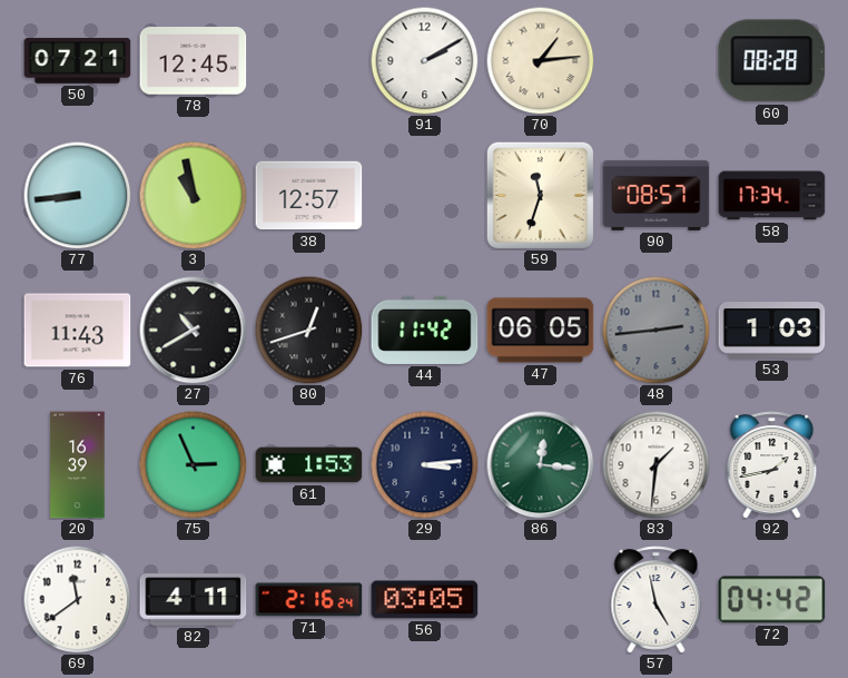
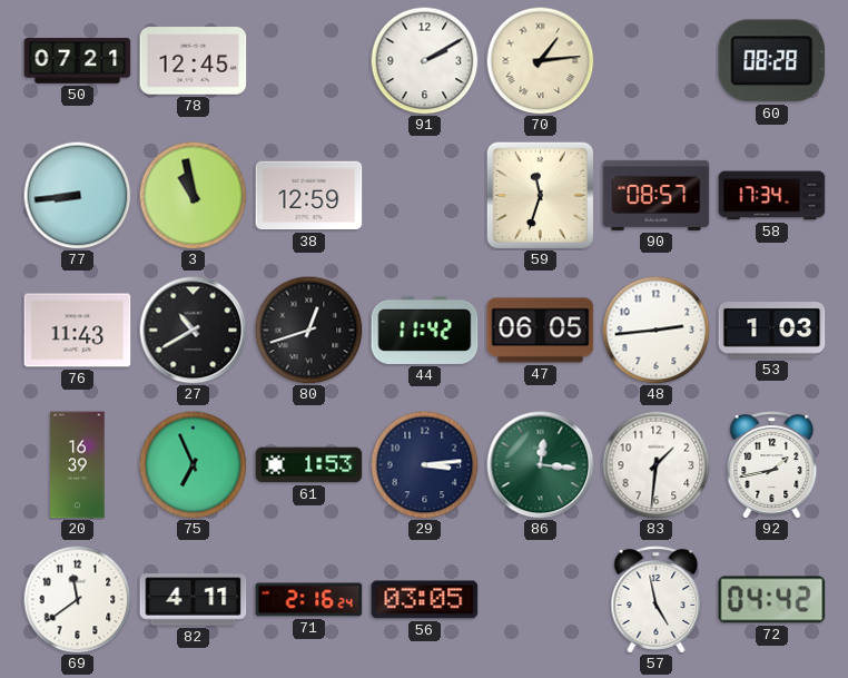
38: 12:57 -> 12:59 (309, 196)
48 dial: grey -> white (655, 330)
75: 2:56 -> 6:56 (193, 464)
